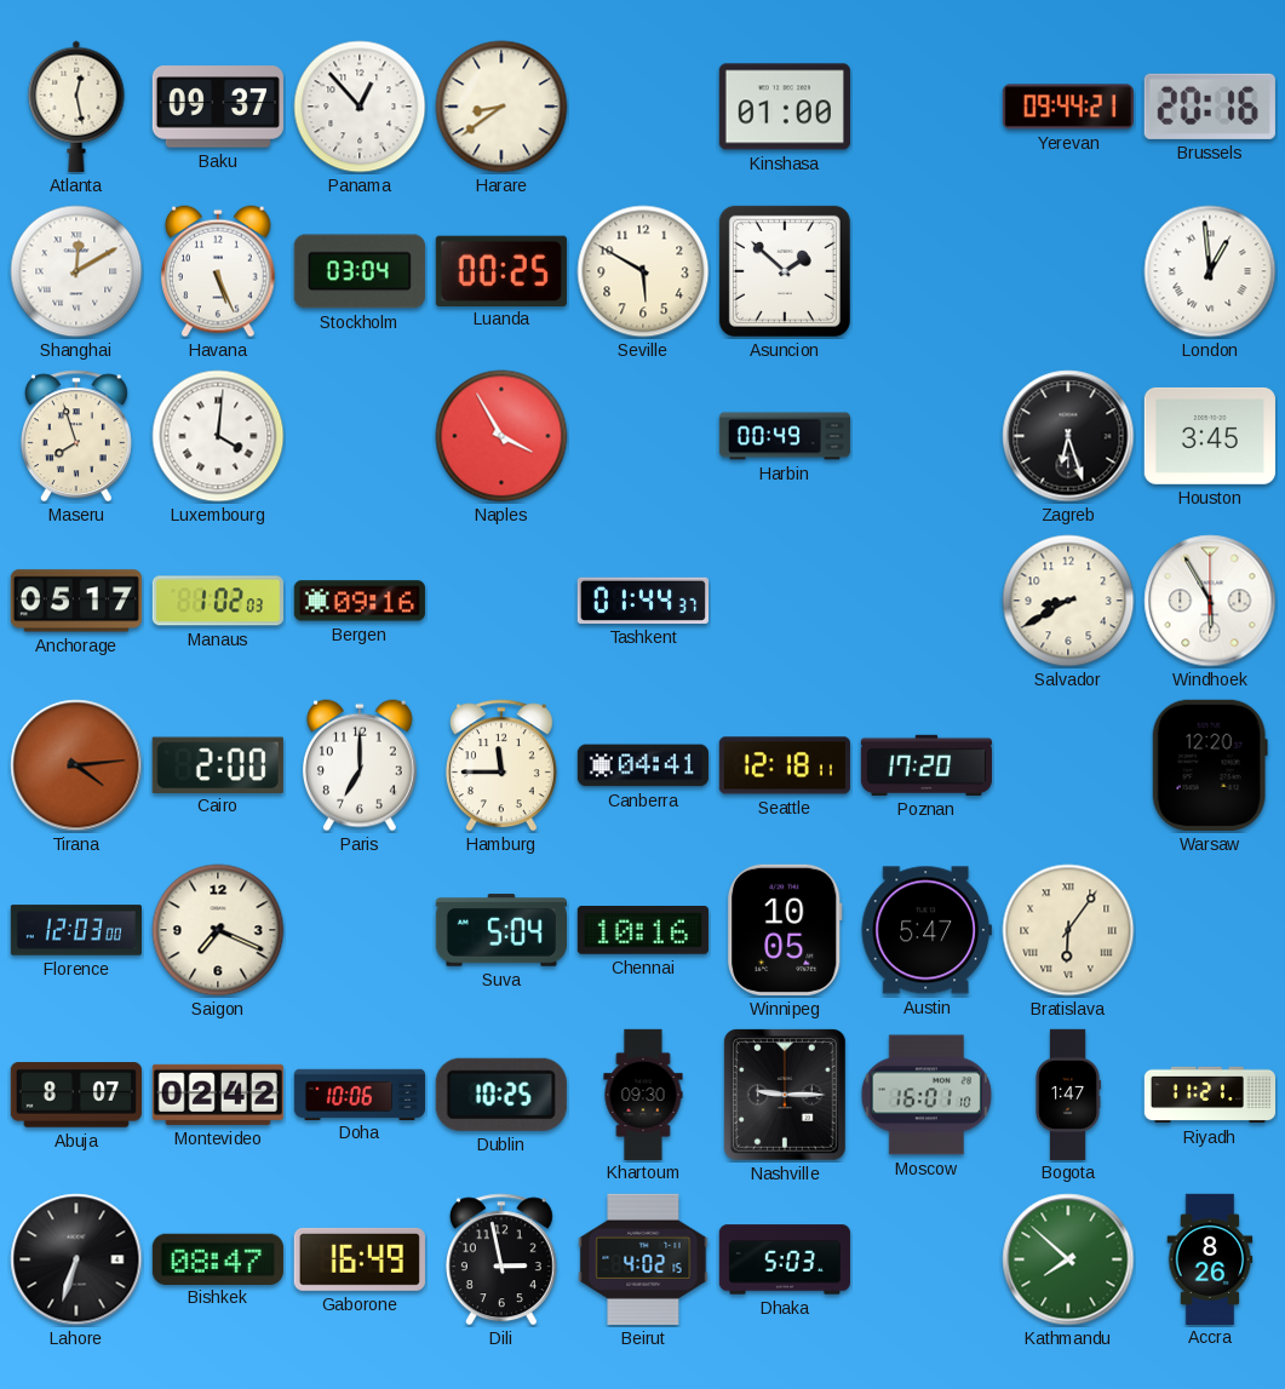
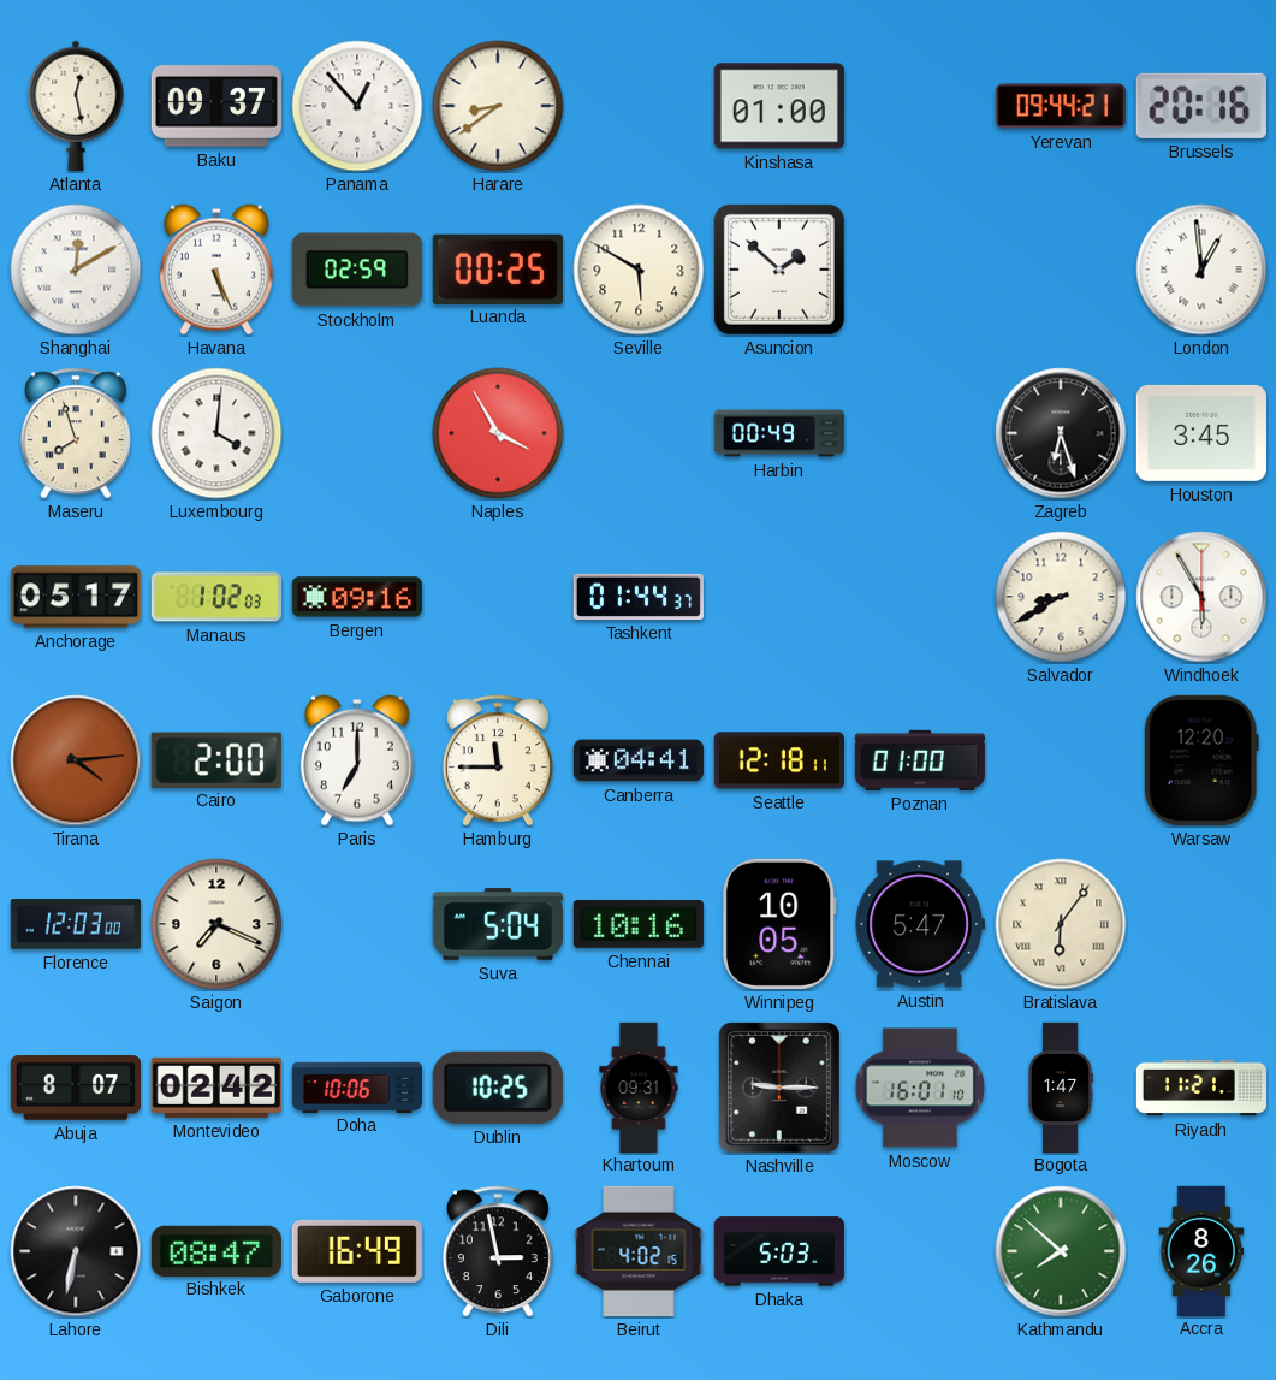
Stockholm: 03:04 -> 02:59 (357, 270)
Poznan: 17:20 -> 01:00 (920, 760)
Khartoum: 09:30 -> 09:31 (639, 1086)
Lahore: 6:33 -> 6:32 (76, 1251)
